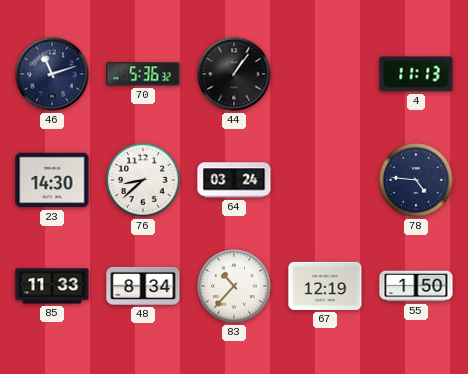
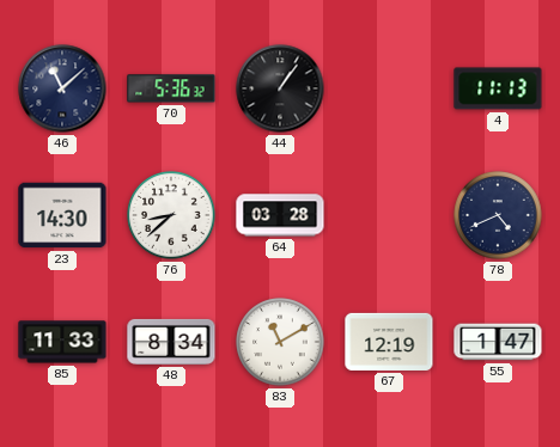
46: 11:12 -> 11:08 (62, 88)
64: 03:24 -> 03:28 (280, 215)
78: 4:46 -> 4:41 (498, 215)
83: 10:37 -> 11:10 (280, 342)
55: 1:50 -> 1:47 (498, 342)
